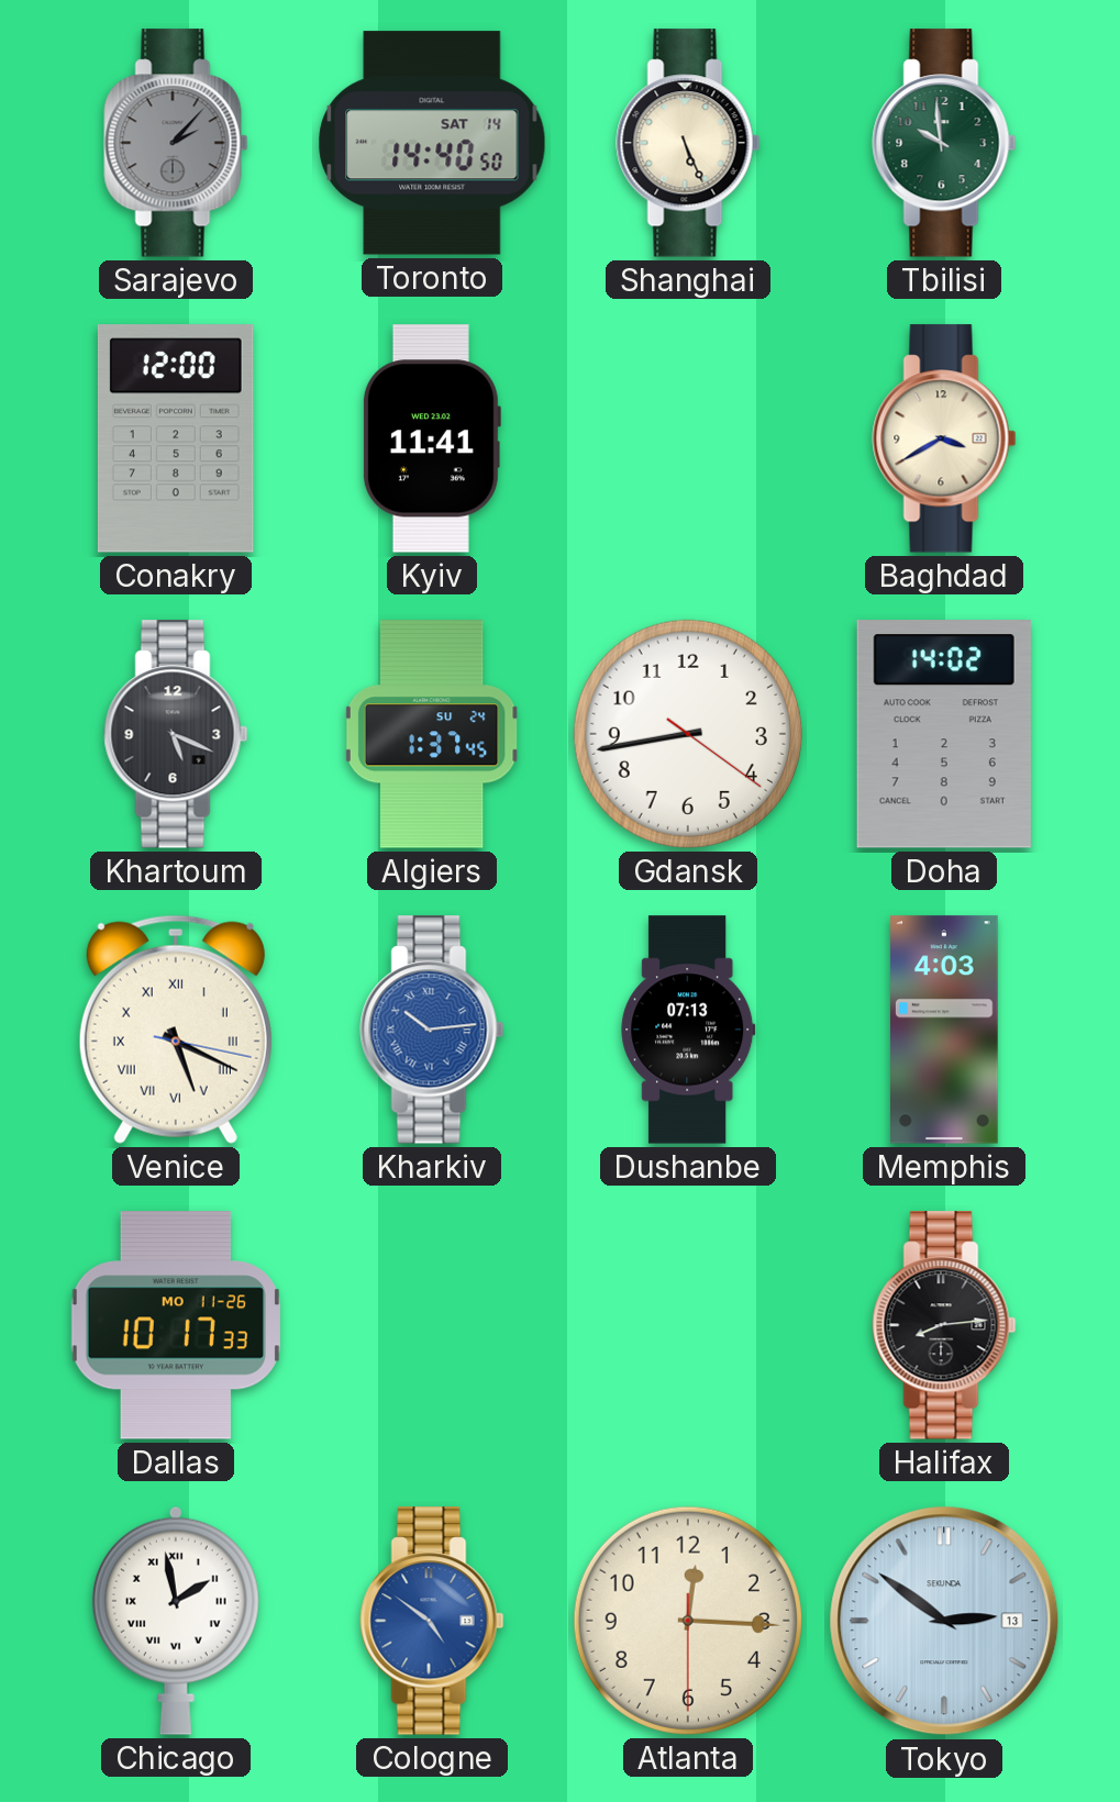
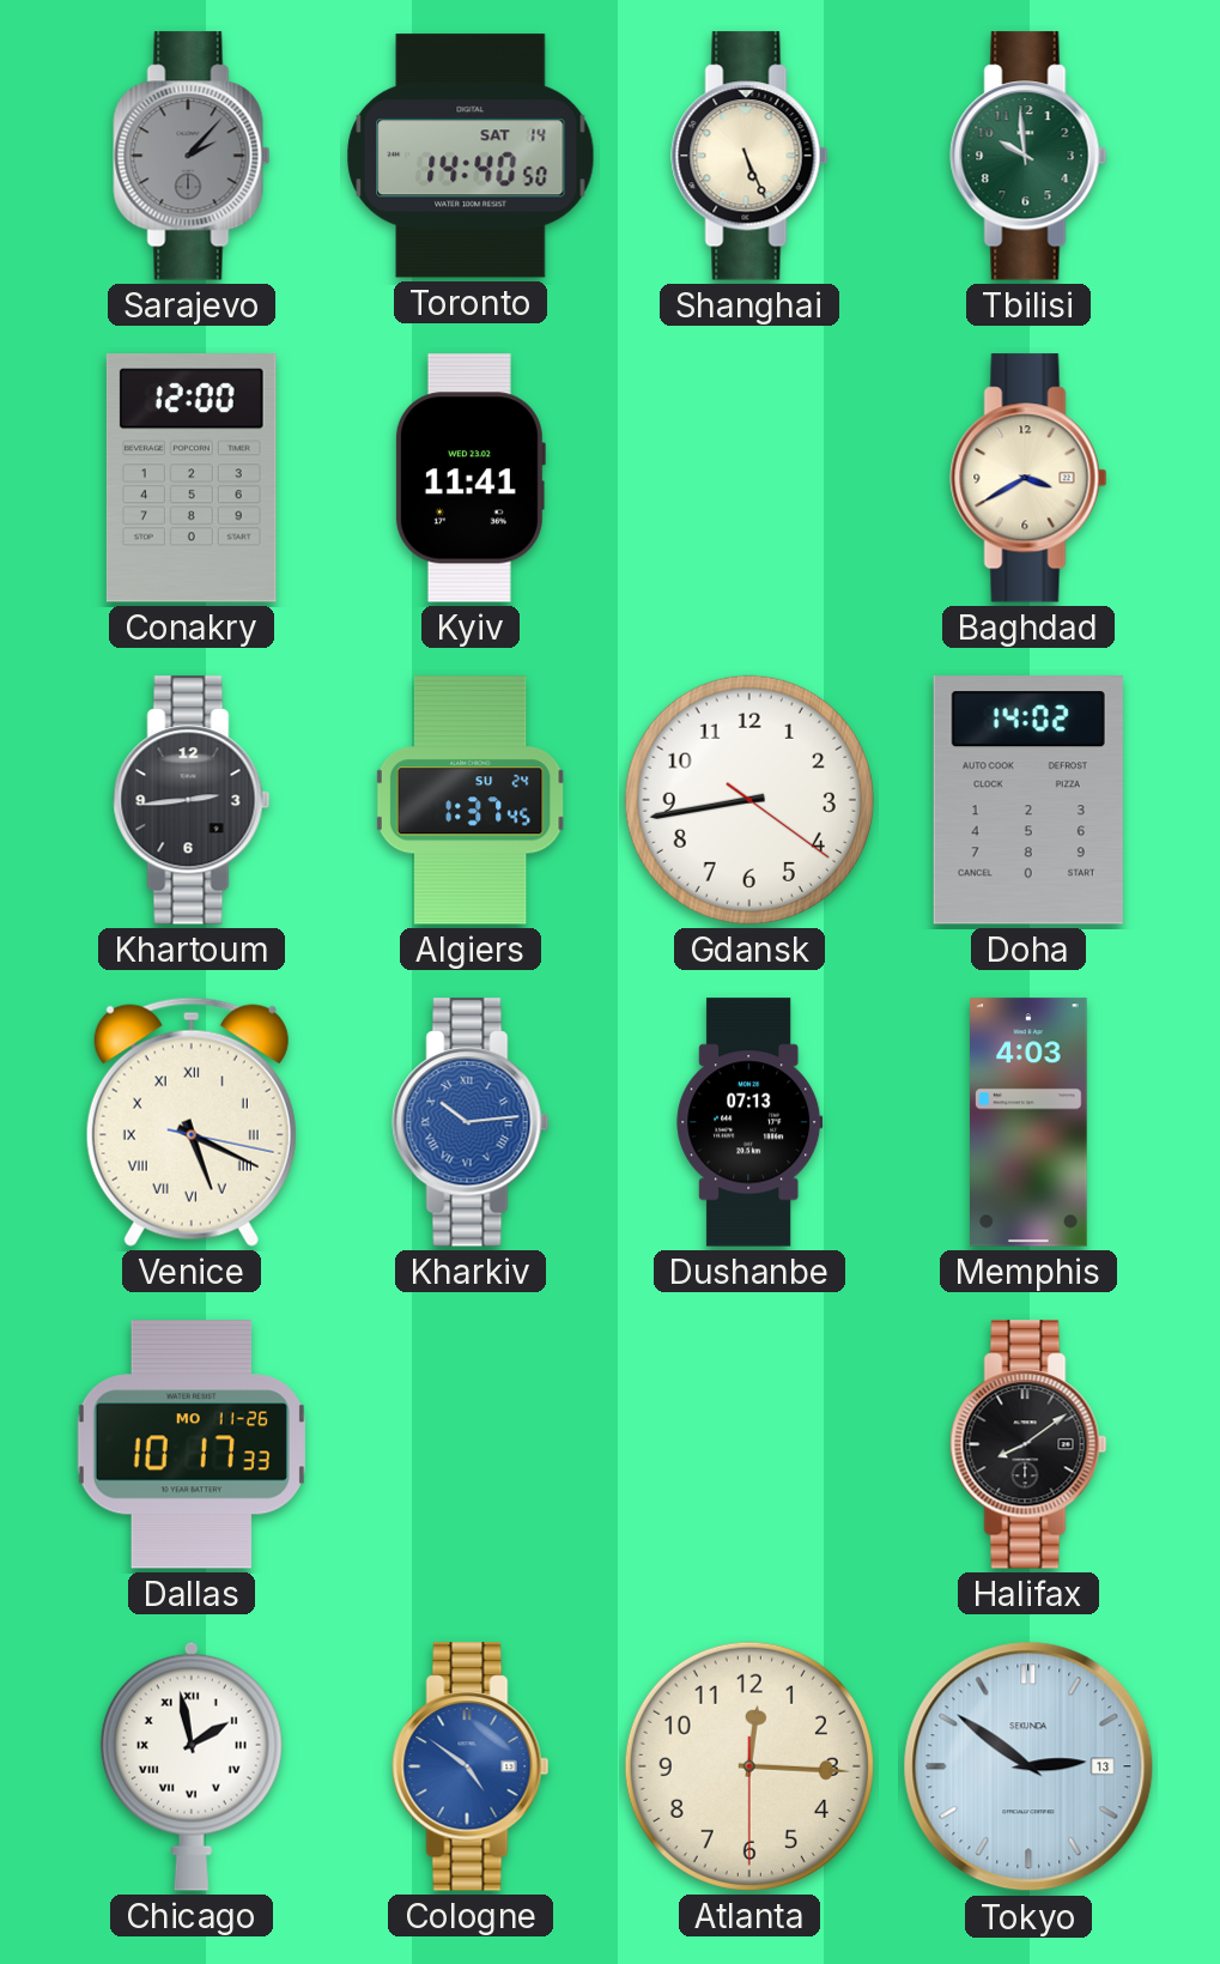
Khartoum: 5:19 -> 2:44 (192, 800)
Halifax: 8:14 -> 8:09 (1028, 1444)
